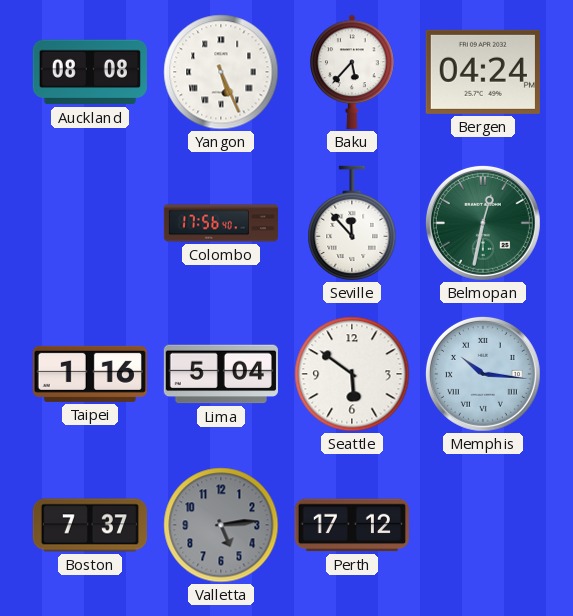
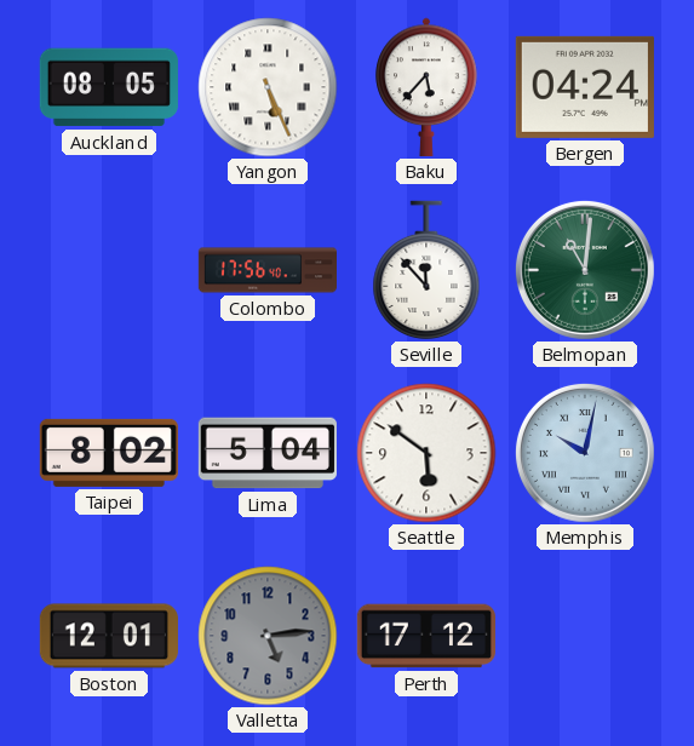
Auckland: 08:08 -> 08:05 (109, 87)
Belmopan: 12:32 -> 11:01 (585, 270)
Taipei: 1:16 -> 8:02 (109, 453)
Memphis: 10:16 -> 10:02 (585, 453)
Boston: 7:37 -> 12:01 (109, 636)
